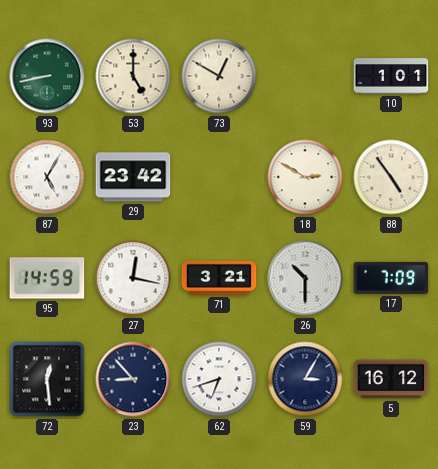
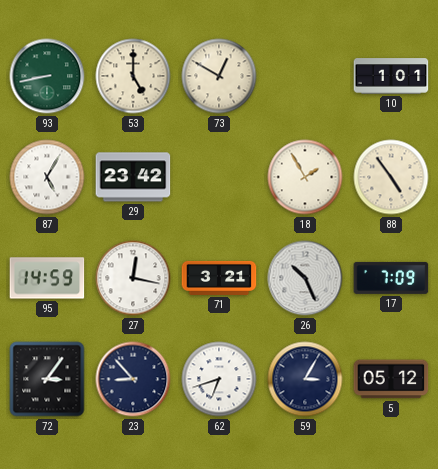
18: 2:50 -> 1:55 (305, 177)
26: 10:30 -> 10:26 (305, 278)
72: 12:29 -> 3:06 (47, 379)
5: 16:12 -> 05:12 (391, 379)
